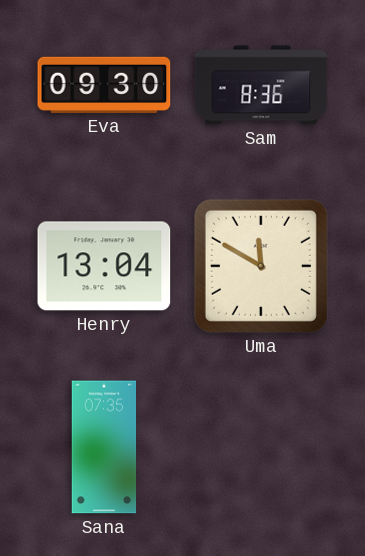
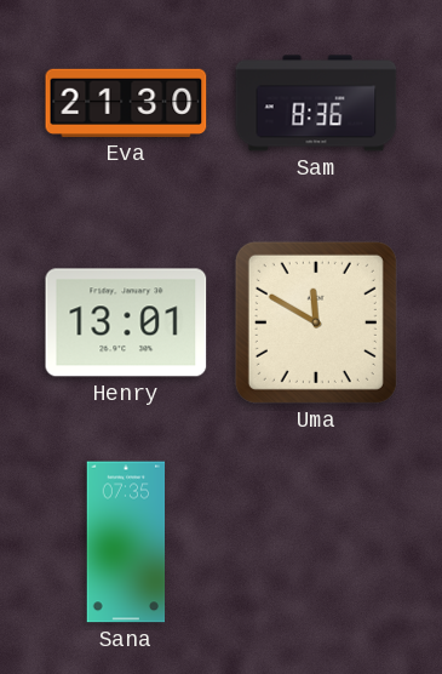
Eva: 09:30 -> 21:30 (126, 103)
Henry: 13:04 -> 13:01 (126, 322)
